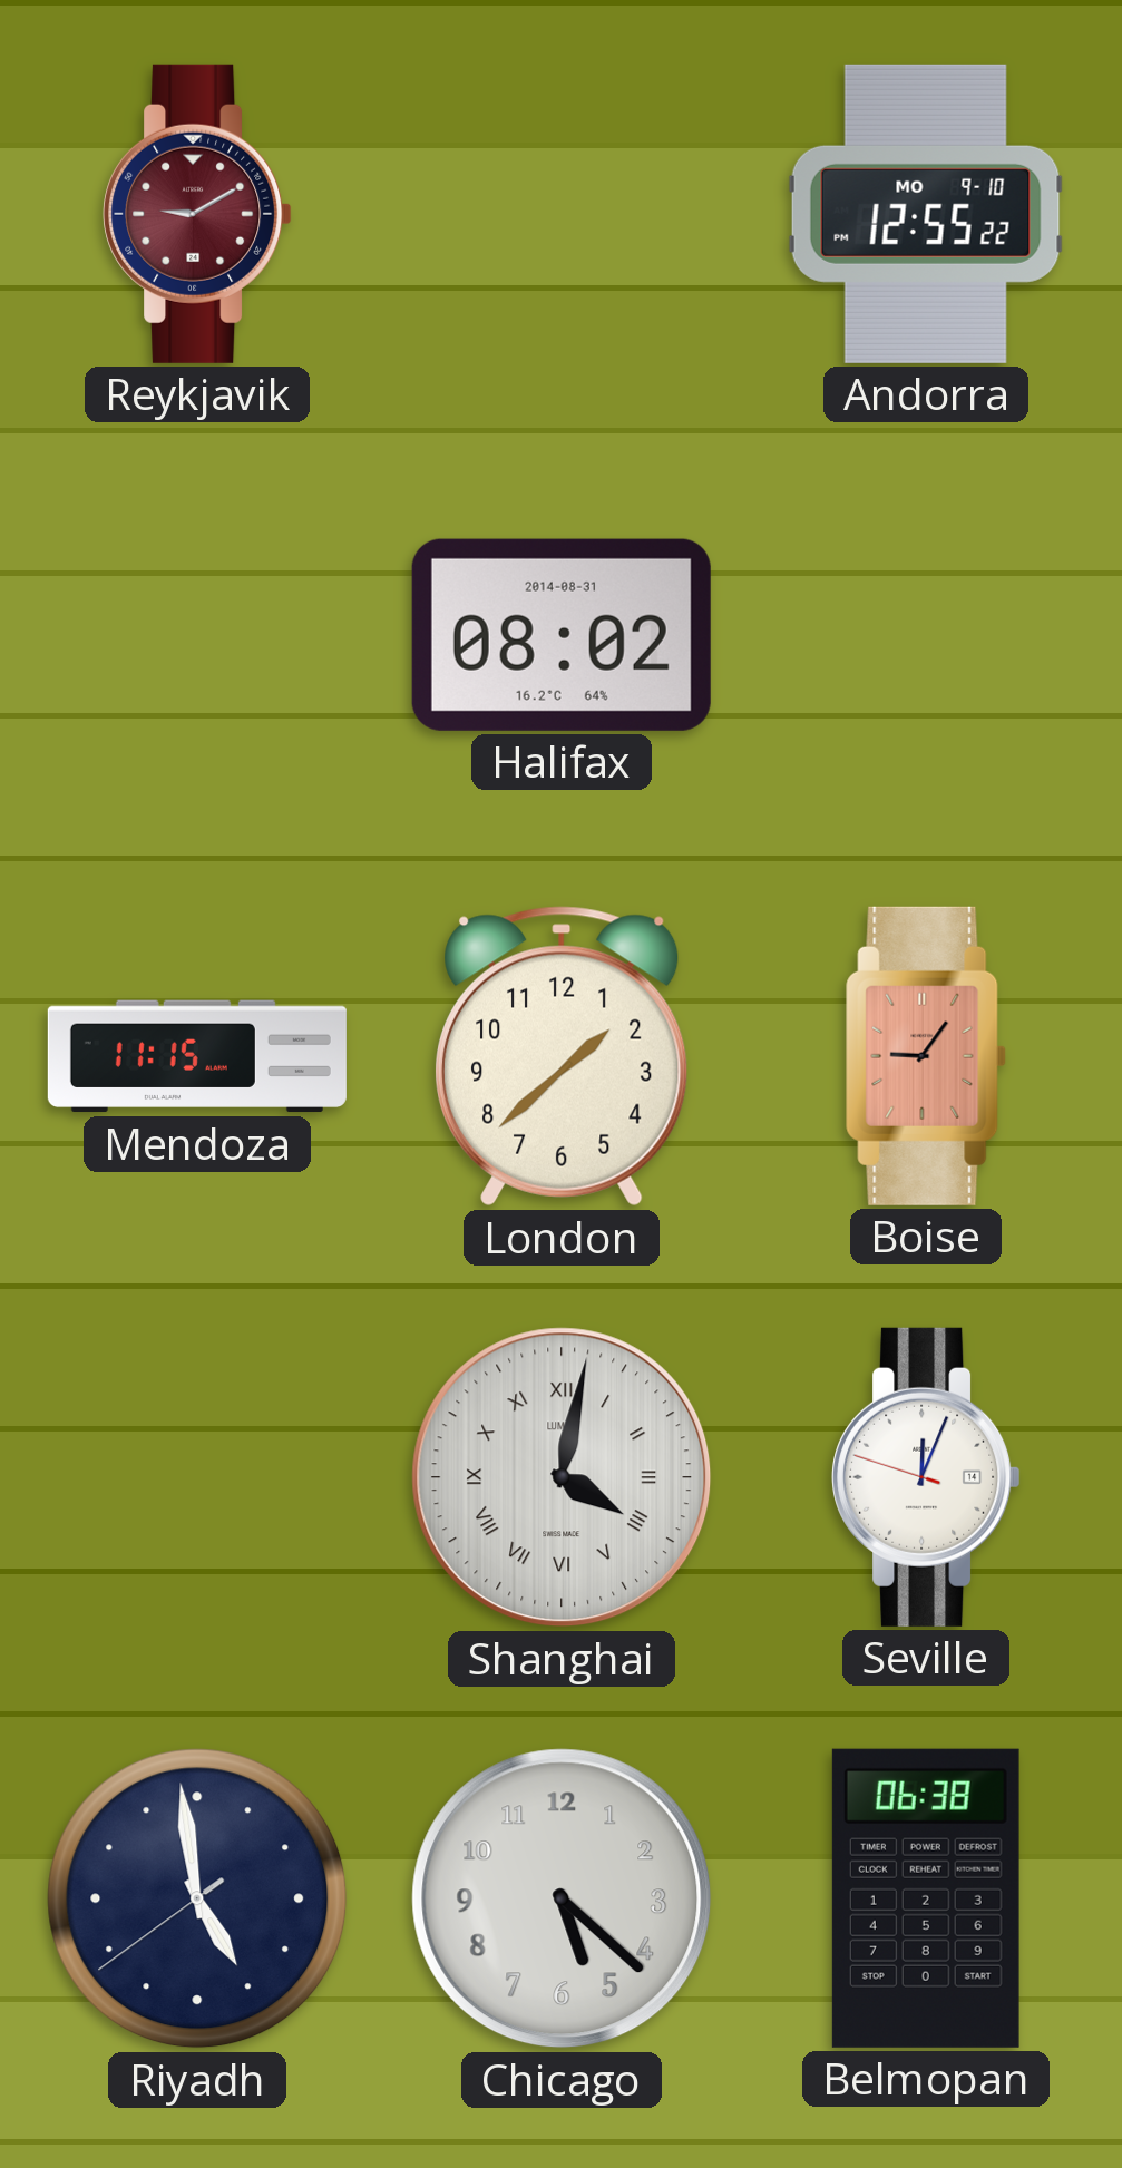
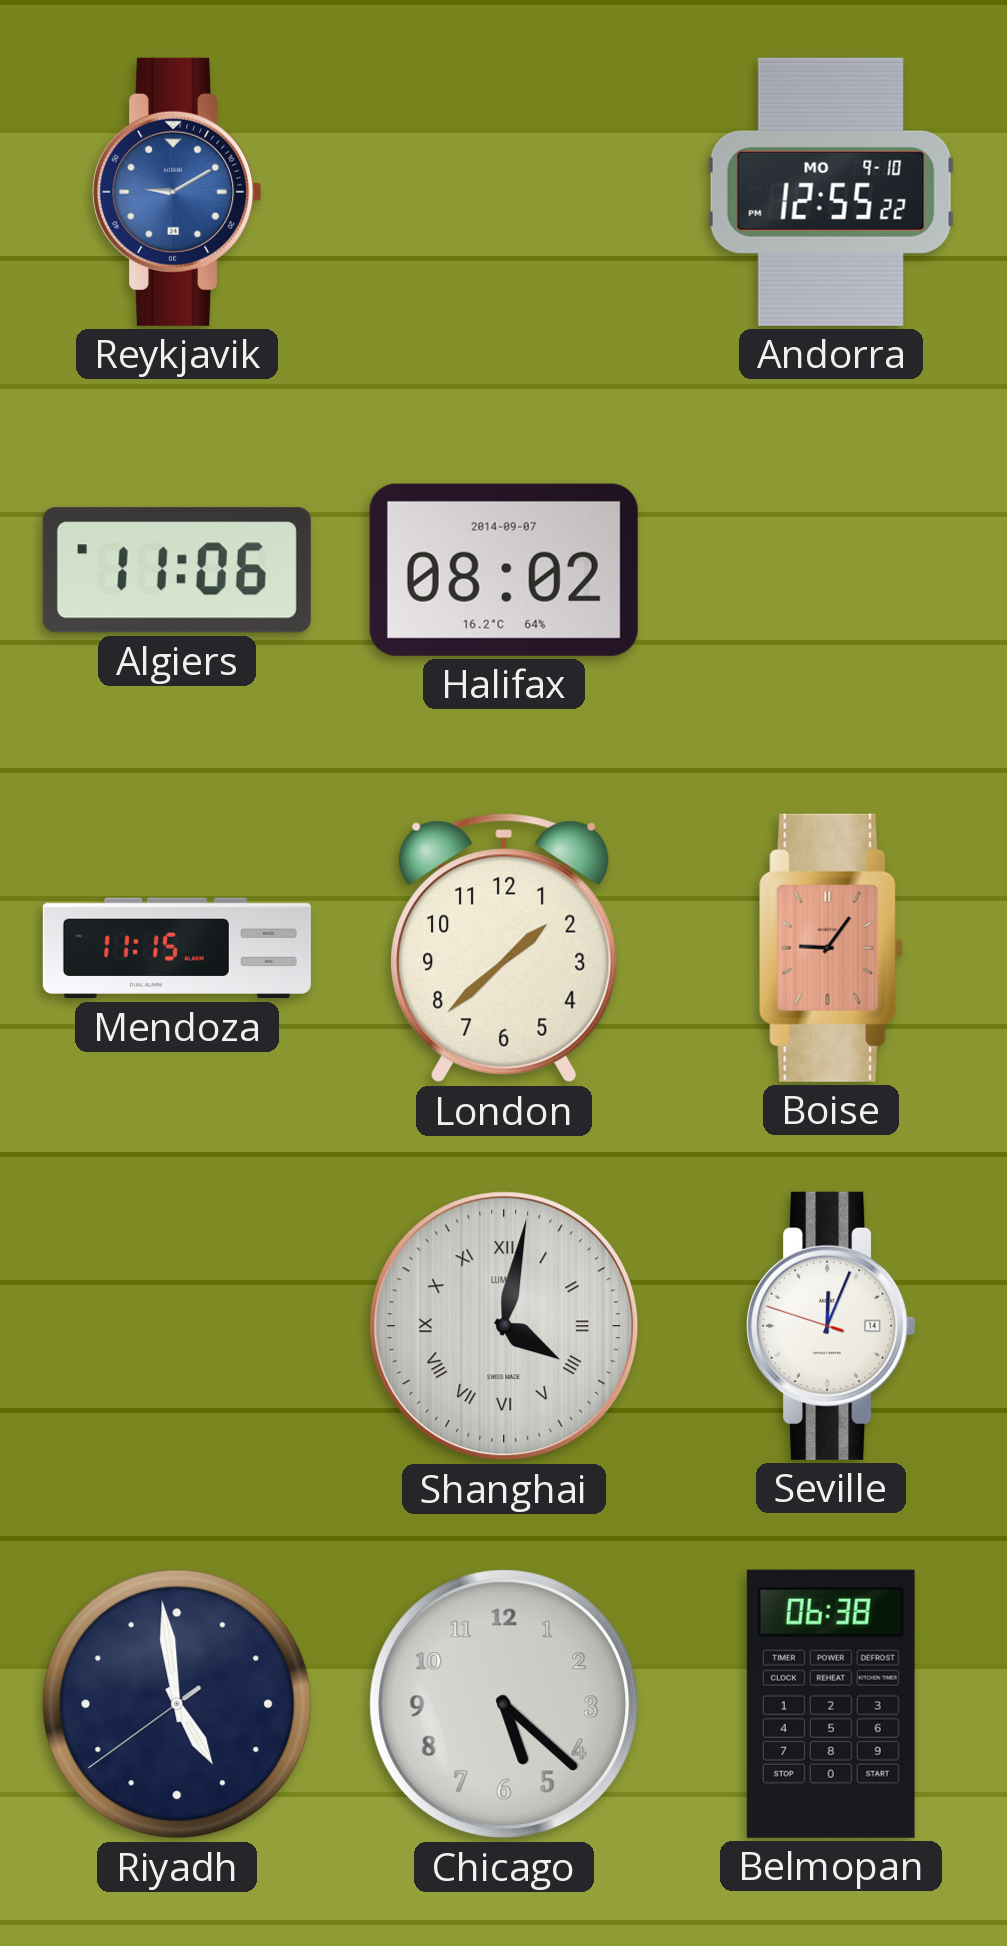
Reykjavik dial: burgundy -> blue (177, 192)
Algiers: none -> 11:06 (177, 570)
Halifax date: 2014-08-31 -> 2014-09-07 (504, 570)
